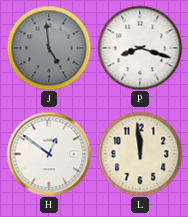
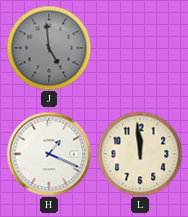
P: 8:18 -> none (140, 48)
H: 12:51 -> 1:19 (49, 154)
